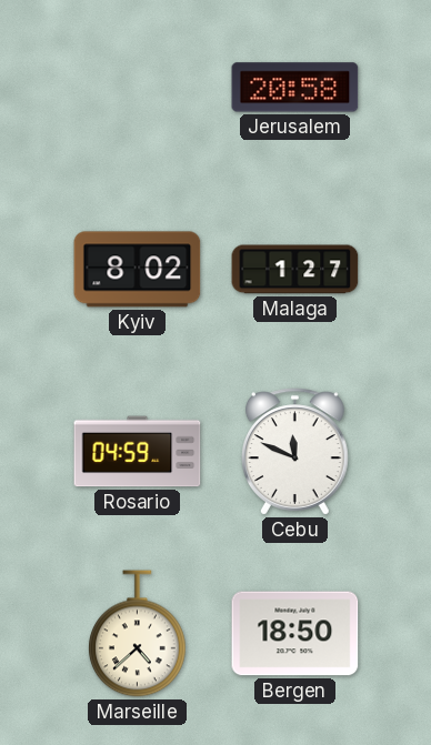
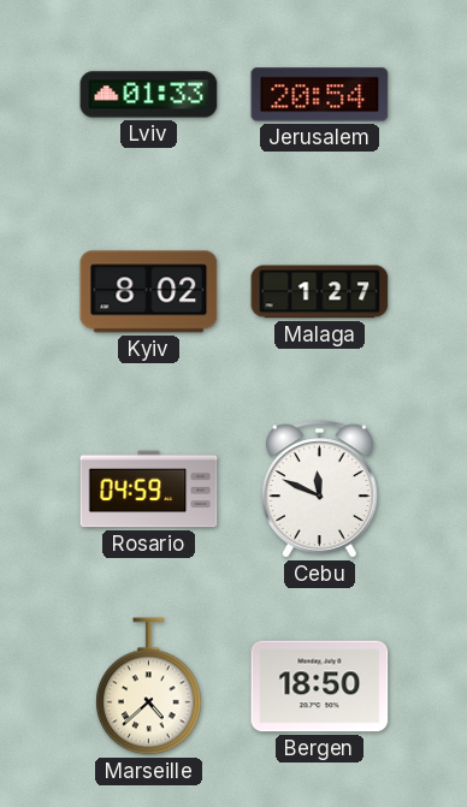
Lviv: none -> 01:33 (149, 95)
Jerusalem: 20:58 -> 20:54 (320, 95)
